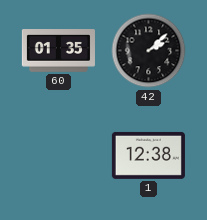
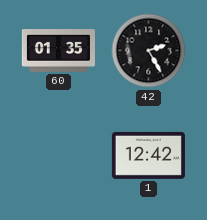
42: 2:08 -> 2:25 (149, 51)
1: 12:38 -> 12:42 (148, 155)
